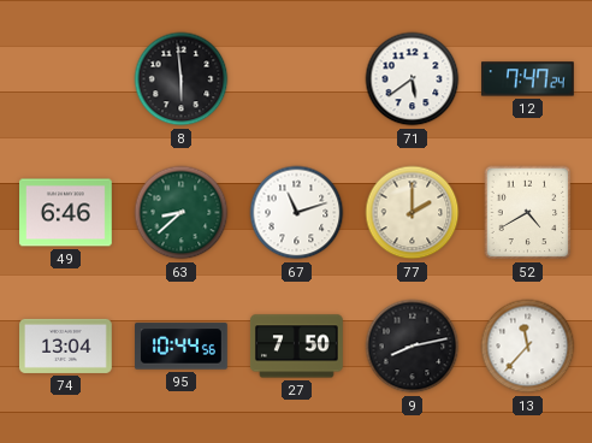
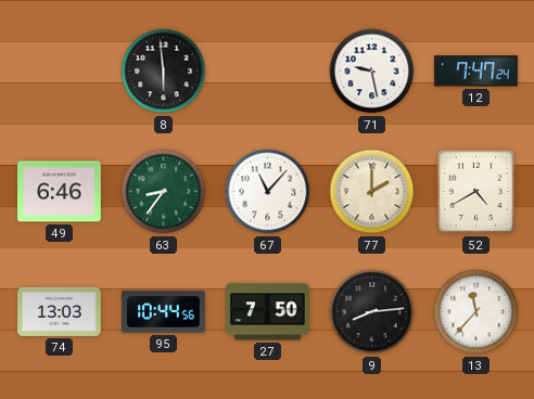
71: 5:39 -> 9:28 (372, 72)
63: 8:38 -> 8:36 (164, 192)
67: 11:12 -> 11:07 (268, 192)
74: 13:04 -> 13:03 (60, 311)
9: 8:13 -> 8:14 (372, 312)
